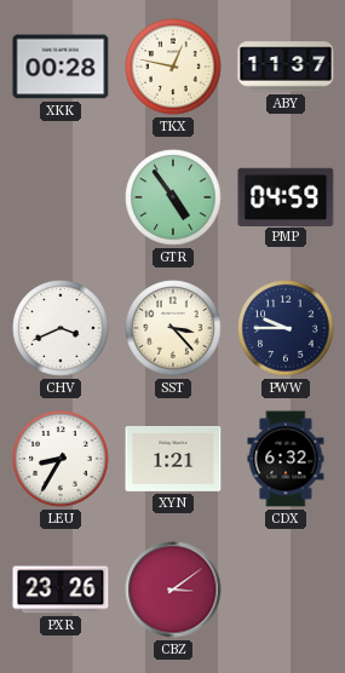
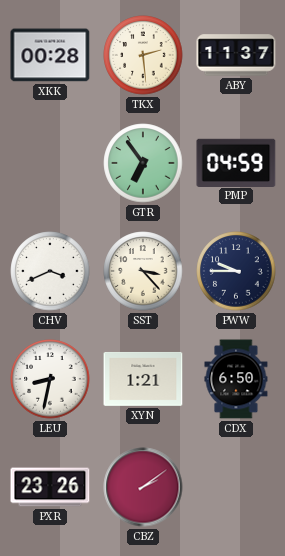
TKX: 12:47 -> 2:29 (143, 55)
GTR: 4:54 -> 6:54 (143, 163)
LEU: 8:35 -> 8:32 (50, 379)
CDX: 6:32 -> 6:50 (236, 379)
CBZ: 3:09 -> 2:09 (143, 487)
